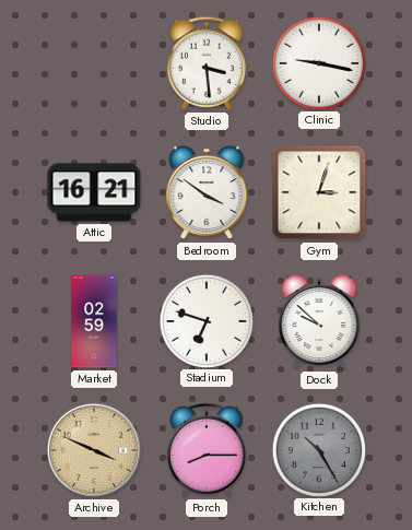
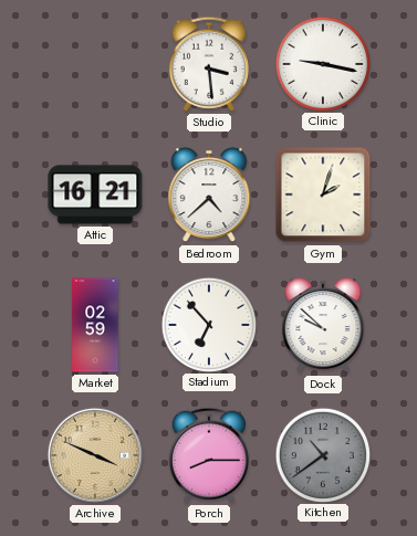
Bedroom: 3:51 -> 4:38 (209, 195)
Gym: 3:03 -> 2:03 (323, 195)
Stadium: 6:48 -> 6:53 (208, 324)
Kitchen: 10:25 -> 10:39 (322, 454)
